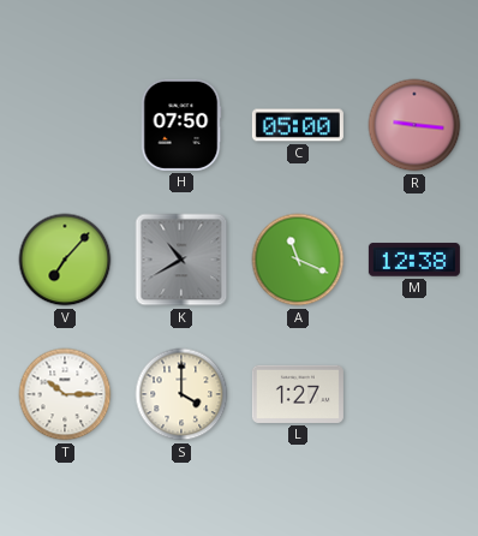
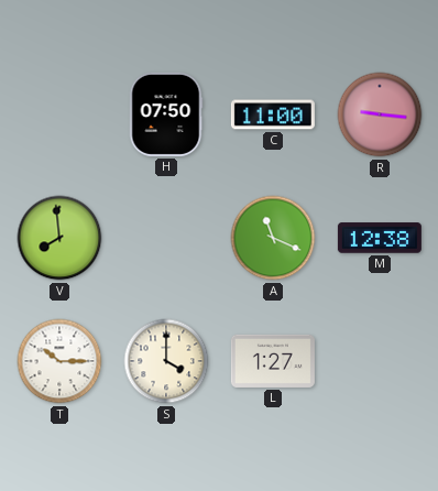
C: 05:00 -> 11:00 (273, 114)
V: 7:07 -> 7:59 (59, 238)
K: 10:40 -> none (181, 260)
